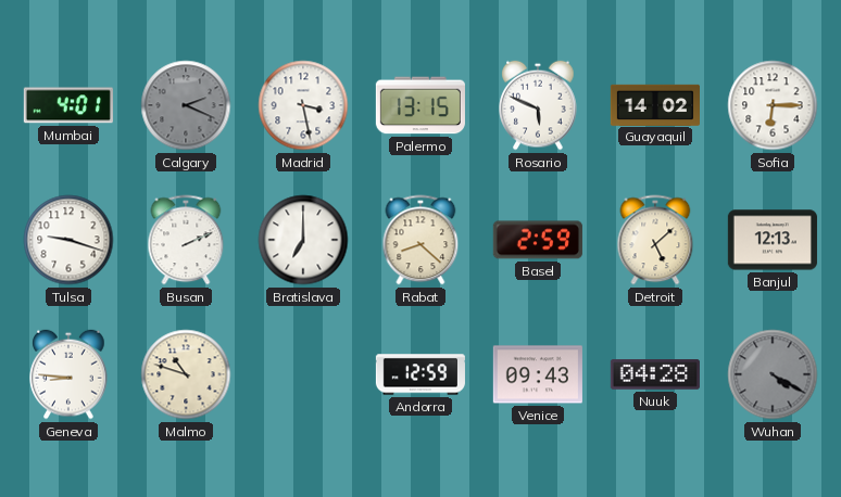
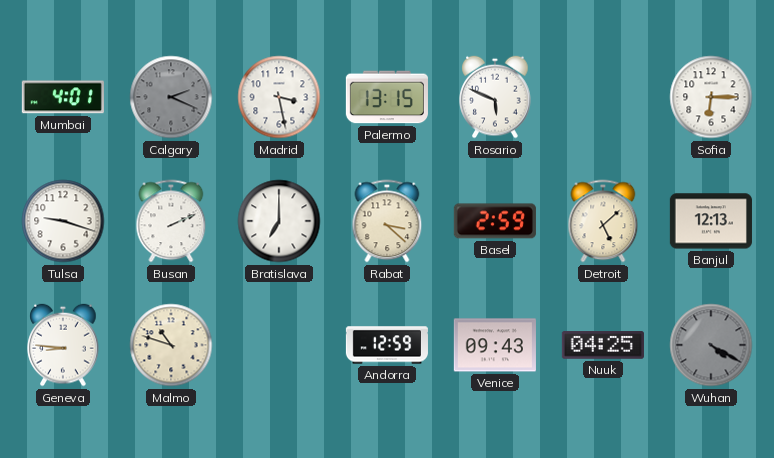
Guayaquil: 14:02 -> none (654, 104)
Rabat: 8:22 -> 3:22 (387, 221)
Nuuk: 04:28 -> 04:25 (603, 345)
